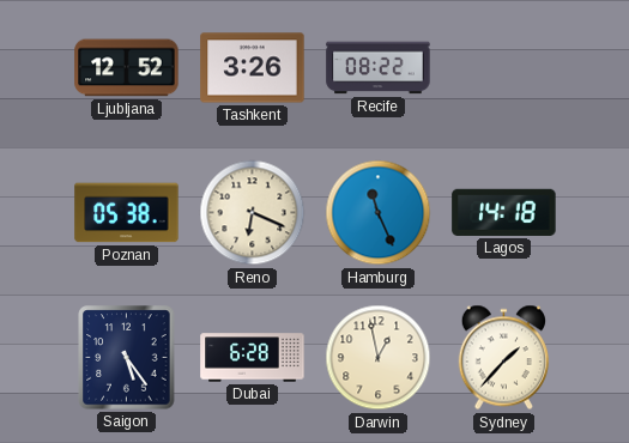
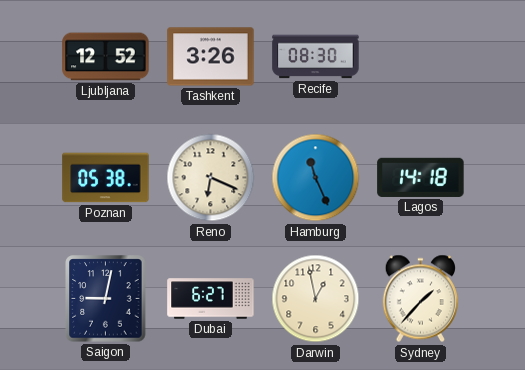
Recife: 08:22 -> 08:30 (316, 57)
Saigon: 5:24 -> 9:02 (106, 299)
Dubai: 6:28 -> 6:27 (211, 299)
